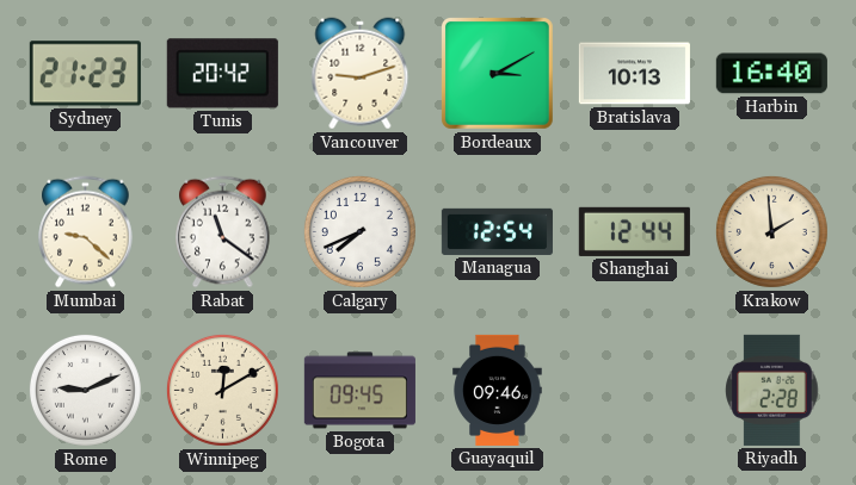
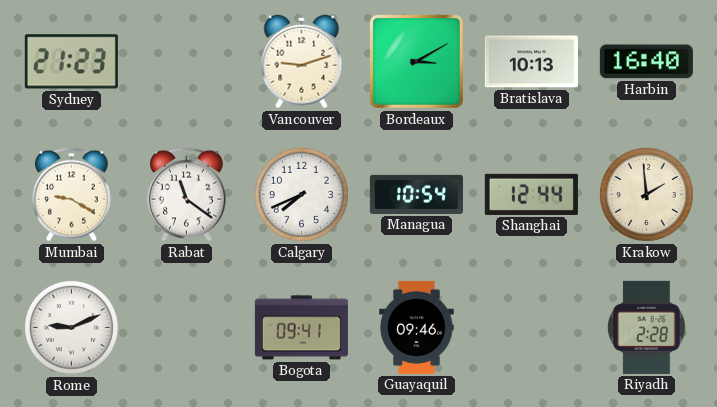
Tunis: 20:42 -> none (222, 74)
Mumbai: 9:22 -> 9:20 (72, 195)
Managua: 12:54 -> 10:54 (416, 194)
Winnipeg: 12:10 -> none (222, 390)
Bogota: 09:45 -> 09:41 (301, 328)
